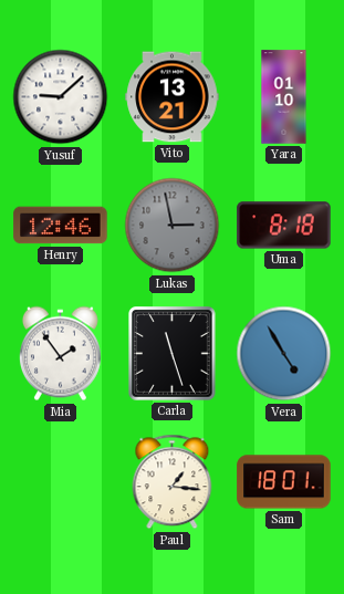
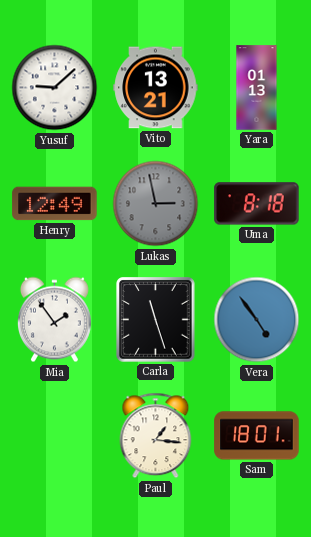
Yara: 01:10 -> 01:13 (257, 88)
Henry: 12:46 -> 12:49 (55, 204)
Vera: 4:55 -> 4:54 (257, 320)
